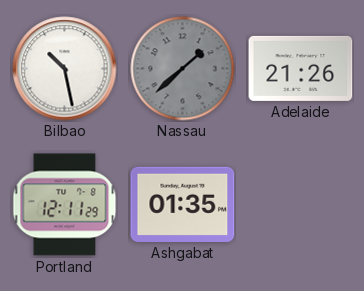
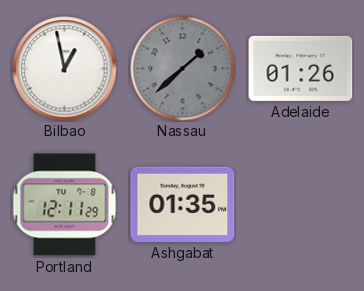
Bilbao: 10:28 -> 12:58 (65, 69)
Adelaide: 21:26 -> 01:26 (301, 68)
